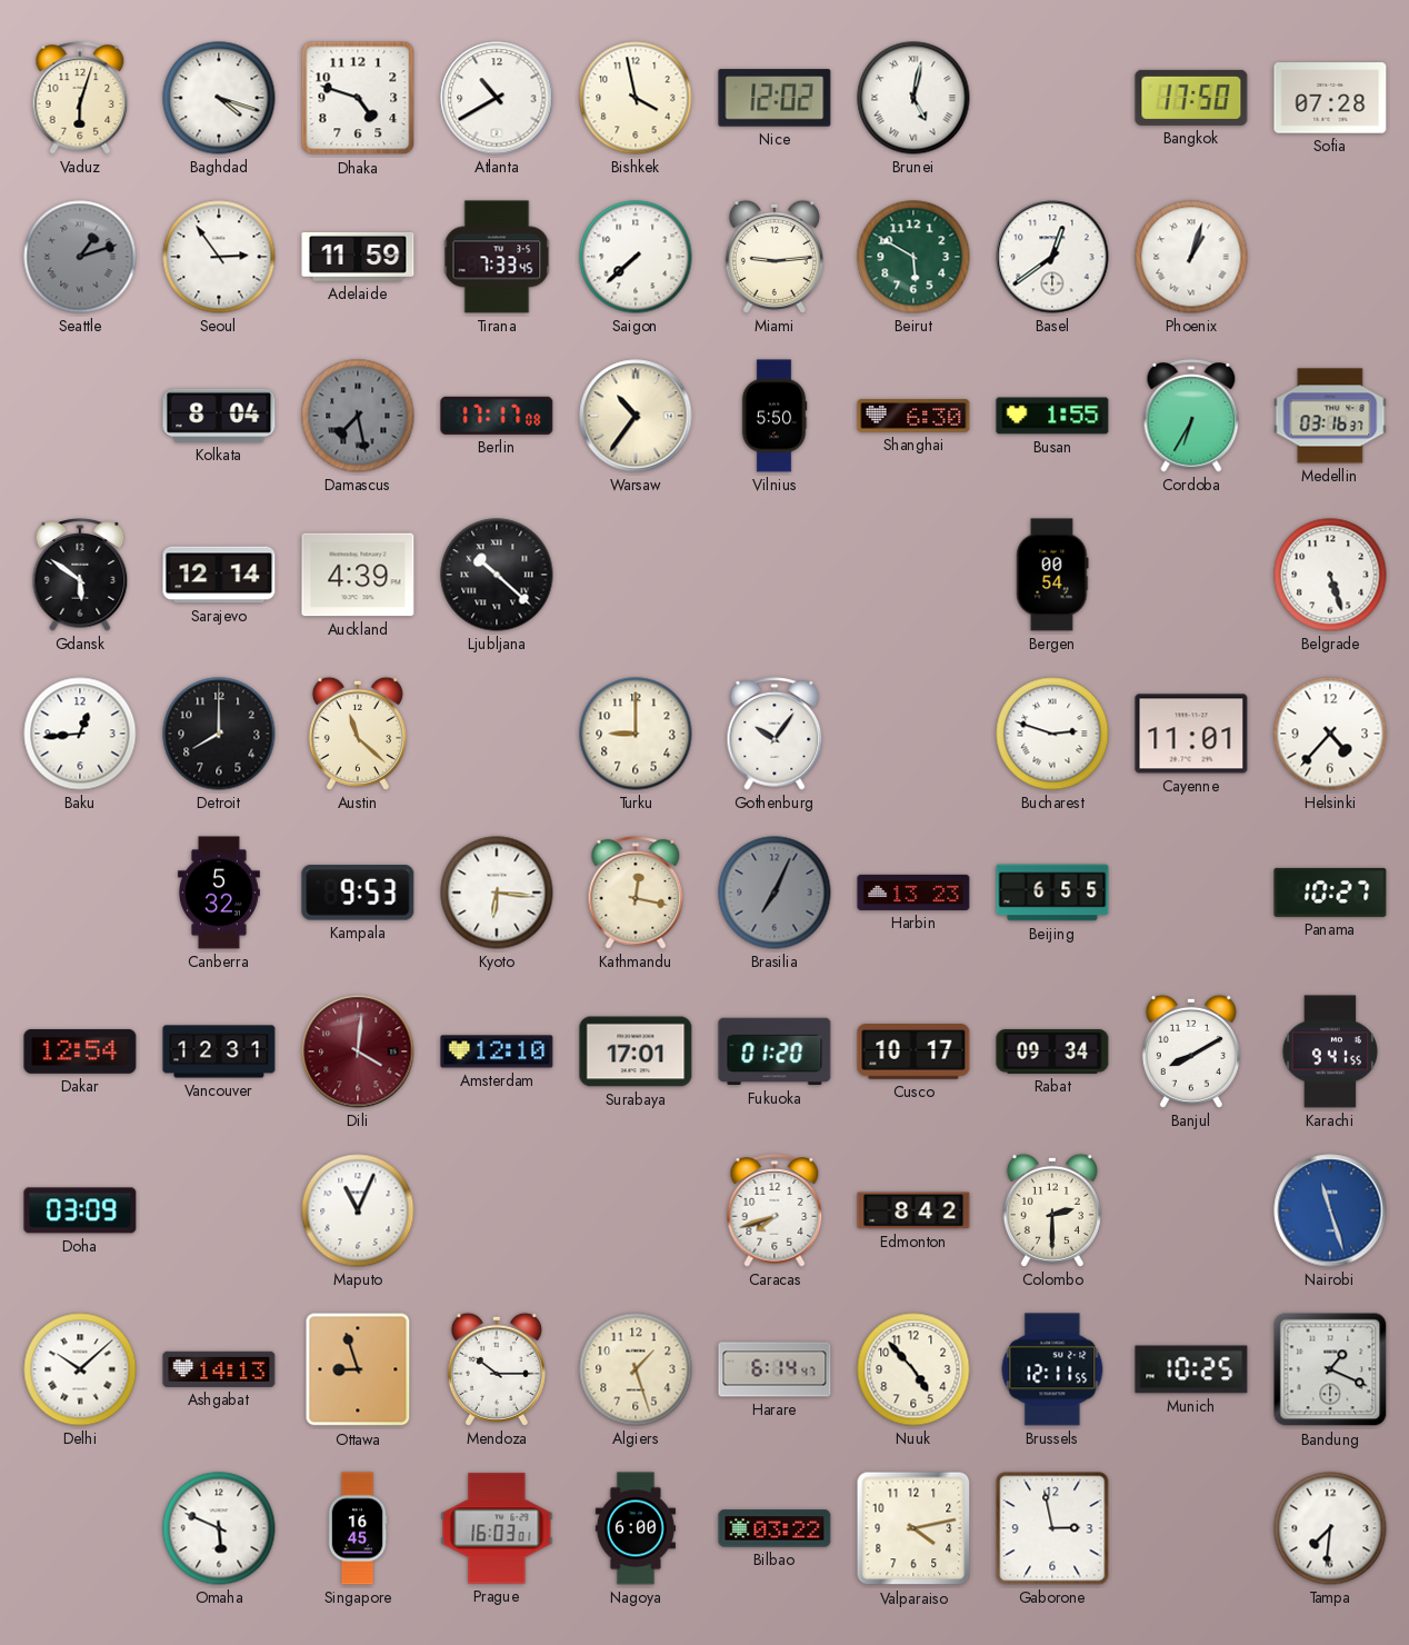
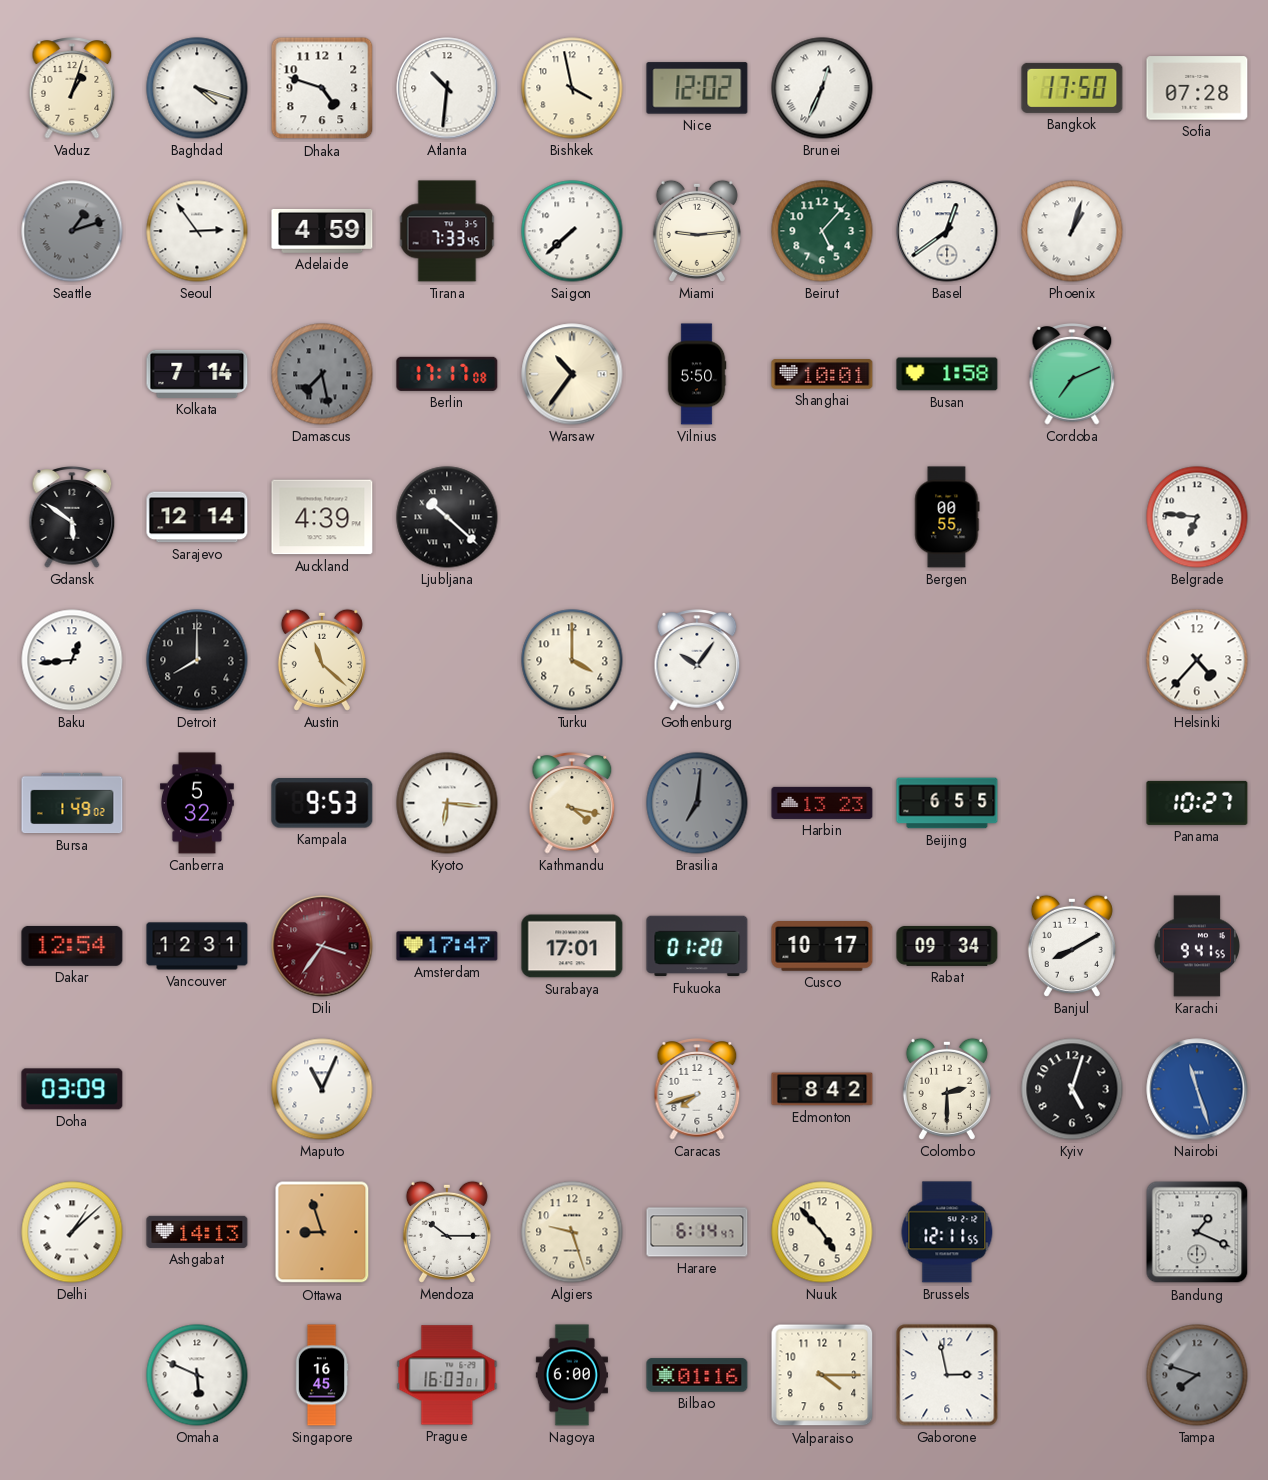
Vaduz: 6:03 -> 1:03 (72, 88)
Atlanta: 10:40 -> 10:31 (447, 88)
Brunei: 5:02 -> 12:34 (822, 88)
Adelaide: 11:59 -> 4:59 (322, 231)
Beirut: 5:50 -> 5:07 (822, 231)
Kolkata: 8:04 -> 7:14 (197, 374)
Shanghai: 6:30 -> 10:01 (822, 374)
Busan: 1:55 -> 1:58 (947, 374)
Cordoba: 6:35 -> 7:11 (1072, 374)
Medellin: 03:16 -> none (1330, 416)
Bergen: 00:54 -> 00:55 (947, 517)
Belgrade: 5:27 -> 6:46 (1197, 517)
Turku: 9:00 -> 4:00 (572, 660)
Bucharest: 2:48 -> none (1052, 734)
Cayenne: 11:01 -> none (1191, 734)
Bursa: none -> 1:49 (72, 803)
Kathmandu: 12:17 -> 4:17 (572, 803)
Brasilia: 7:04 -> 7:01 (697, 803)
Dili: 4:01 -> 3:36 (322, 946)
Amsterdam: 12:10 -> 17:47 (447, 946)
Kyiv: none -> 5:03 (1072, 1089)
Delhi: 10:08 -> 1:08 (72, 1232)
Algiers: 1:27 -> 9:27 (572, 1232)
Munich: 10:25 -> none (1191, 1369)
Bilbao: 03:22 -> 01:16 (697, 1375)
Valparaiso: 4:13 -> 4:15 (822, 1375)
Tampa: 7:31 -> 7:48 (1197, 1375)
Tampa dial: white -> grey (1197, 1375)
